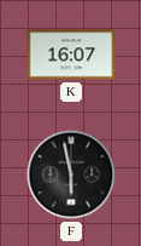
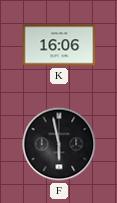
K: 16:07 -> 16:06 (59, 45)
